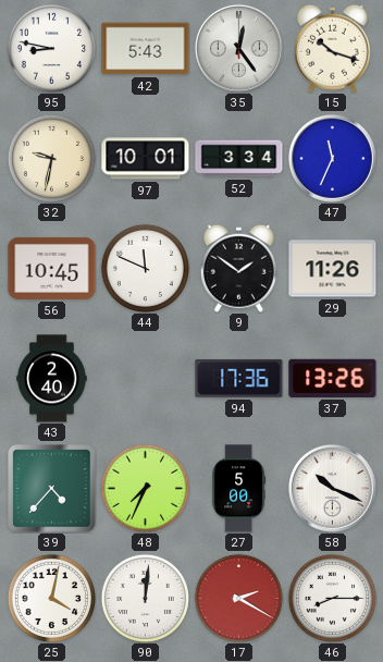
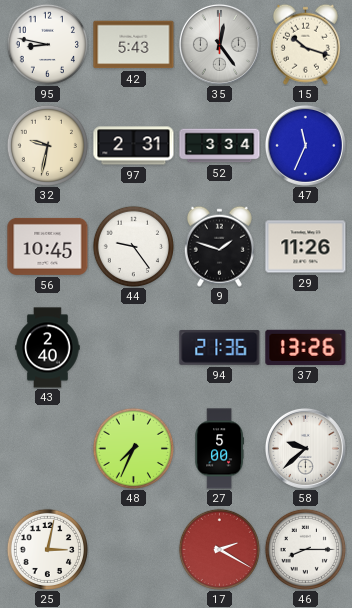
97: 10:01 -> 2:31 (134, 146)
44: 11:49 -> 9:24 (133, 246)
9: 1:51 -> 1:48 (219, 246)
94: 17:36 -> 21:36 (220, 347)
39: 4:37 -> none (52, 489)
58: 10:19 -> 9:38 (305, 448)
25: 4:02 -> 3:02 (47, 549)
90: 12:01 -> none (145, 598)
